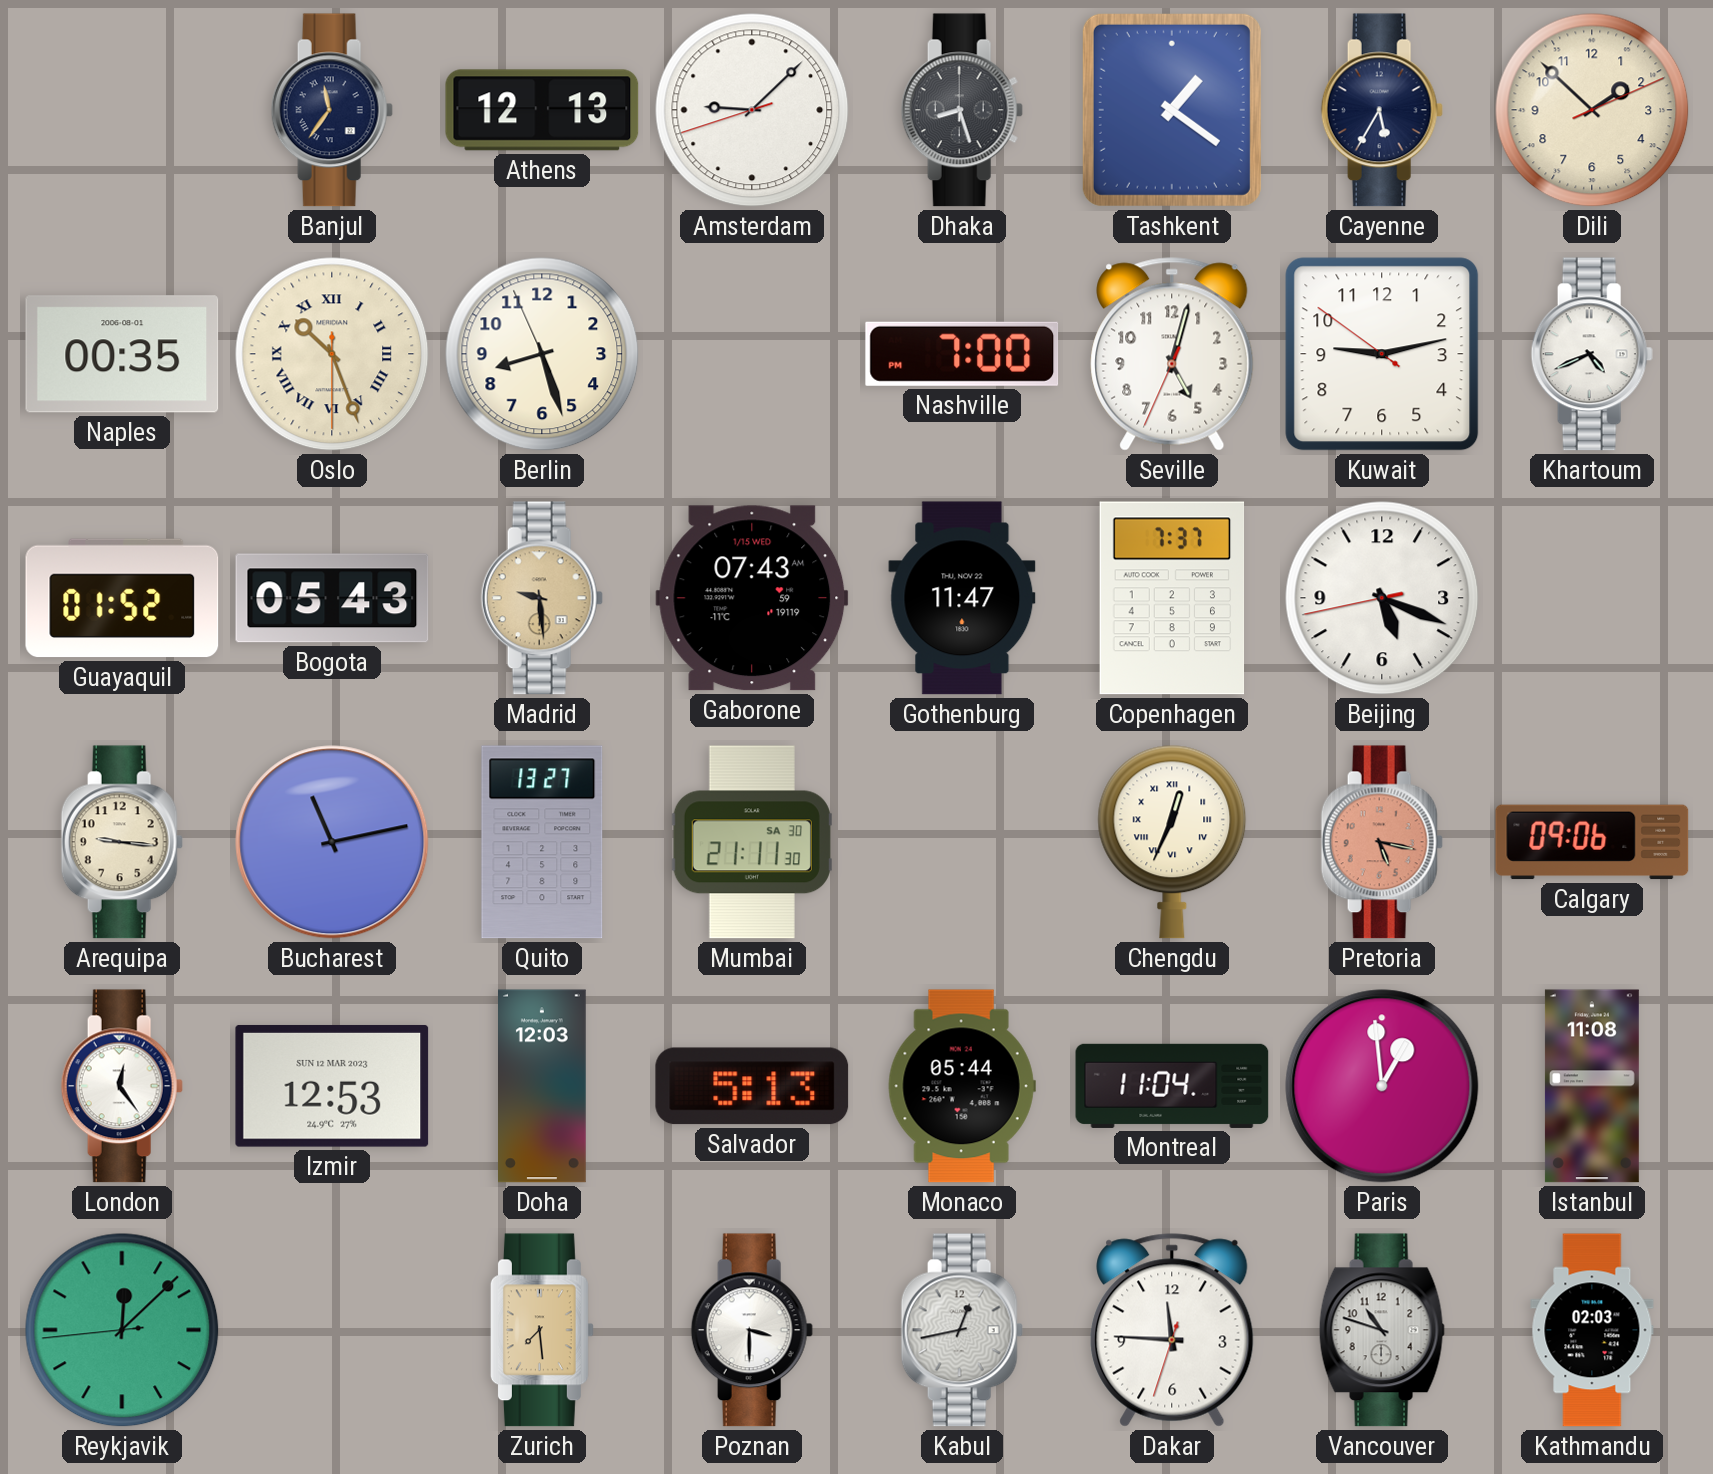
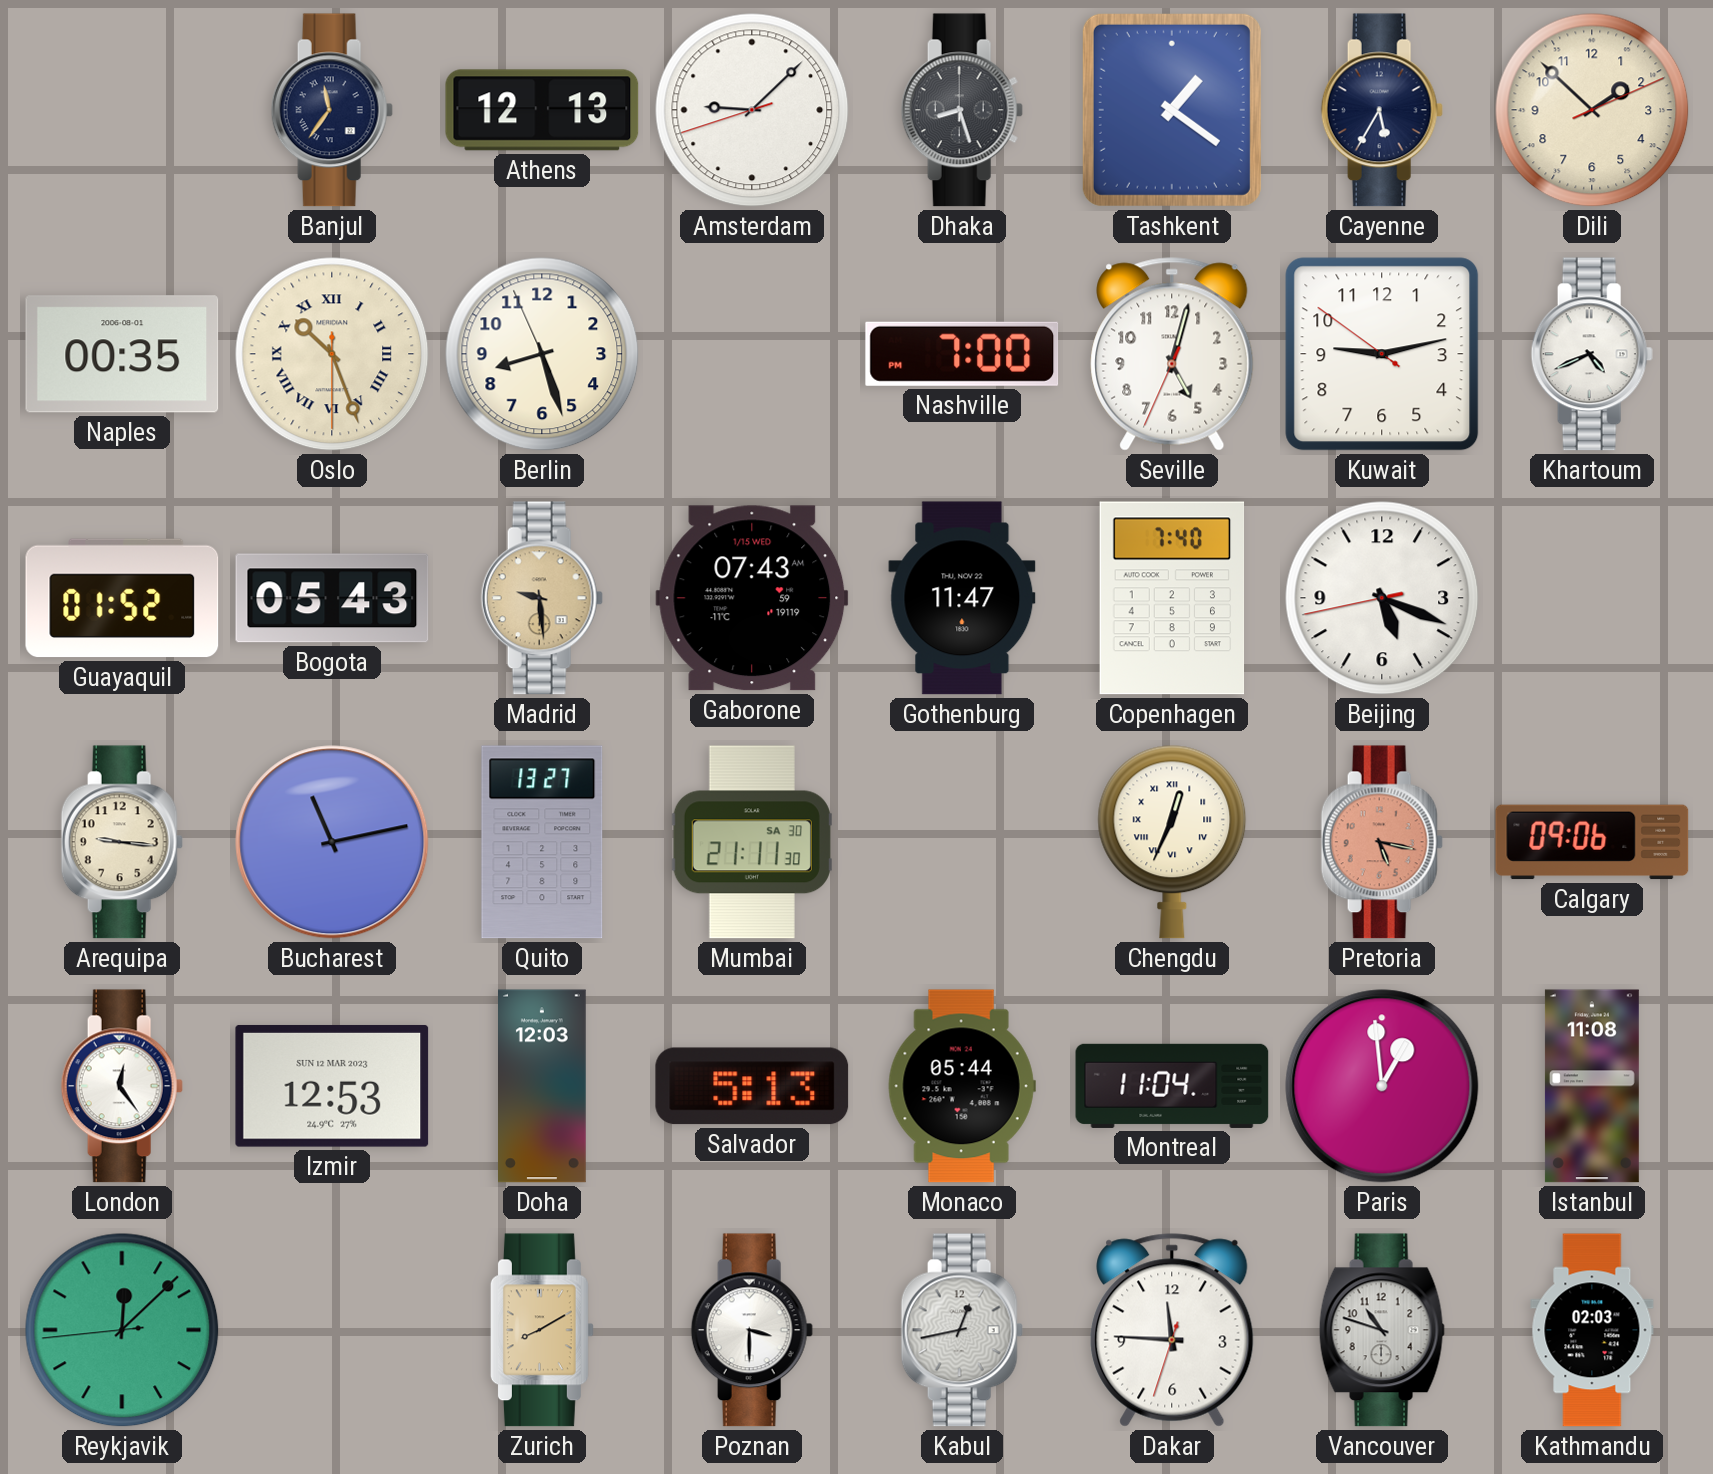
Copenhagen: 7:37 -> 7:40 (1172, 598)
Zurich: 7:29 -> 8:10 (542, 1330)
